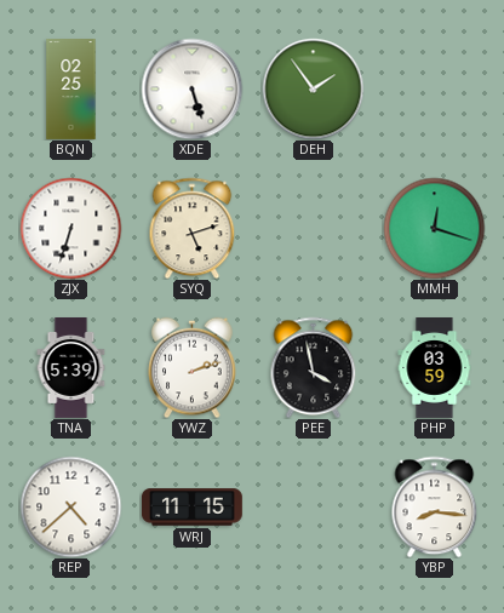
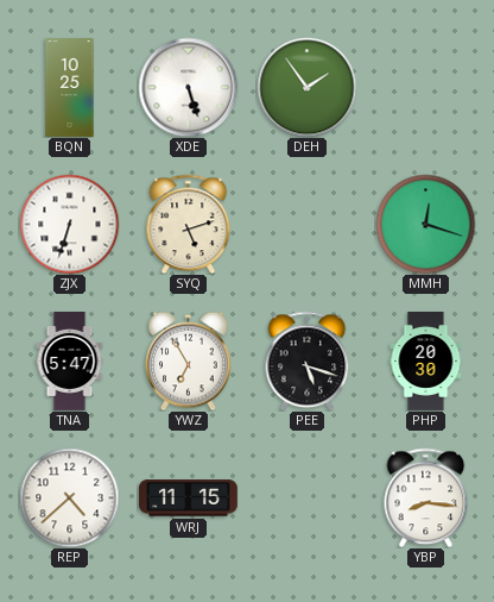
BQN: 02:25 -> 10:25 (70, 88)
TNA: 5:39 -> 5:47 (70, 362)
YWZ: 2:12 -> 6:55 (189, 360)
PEE: 3:58 -> 5:18 (308, 360)
PHP: 03:59 -> 20:30 (426, 362)
